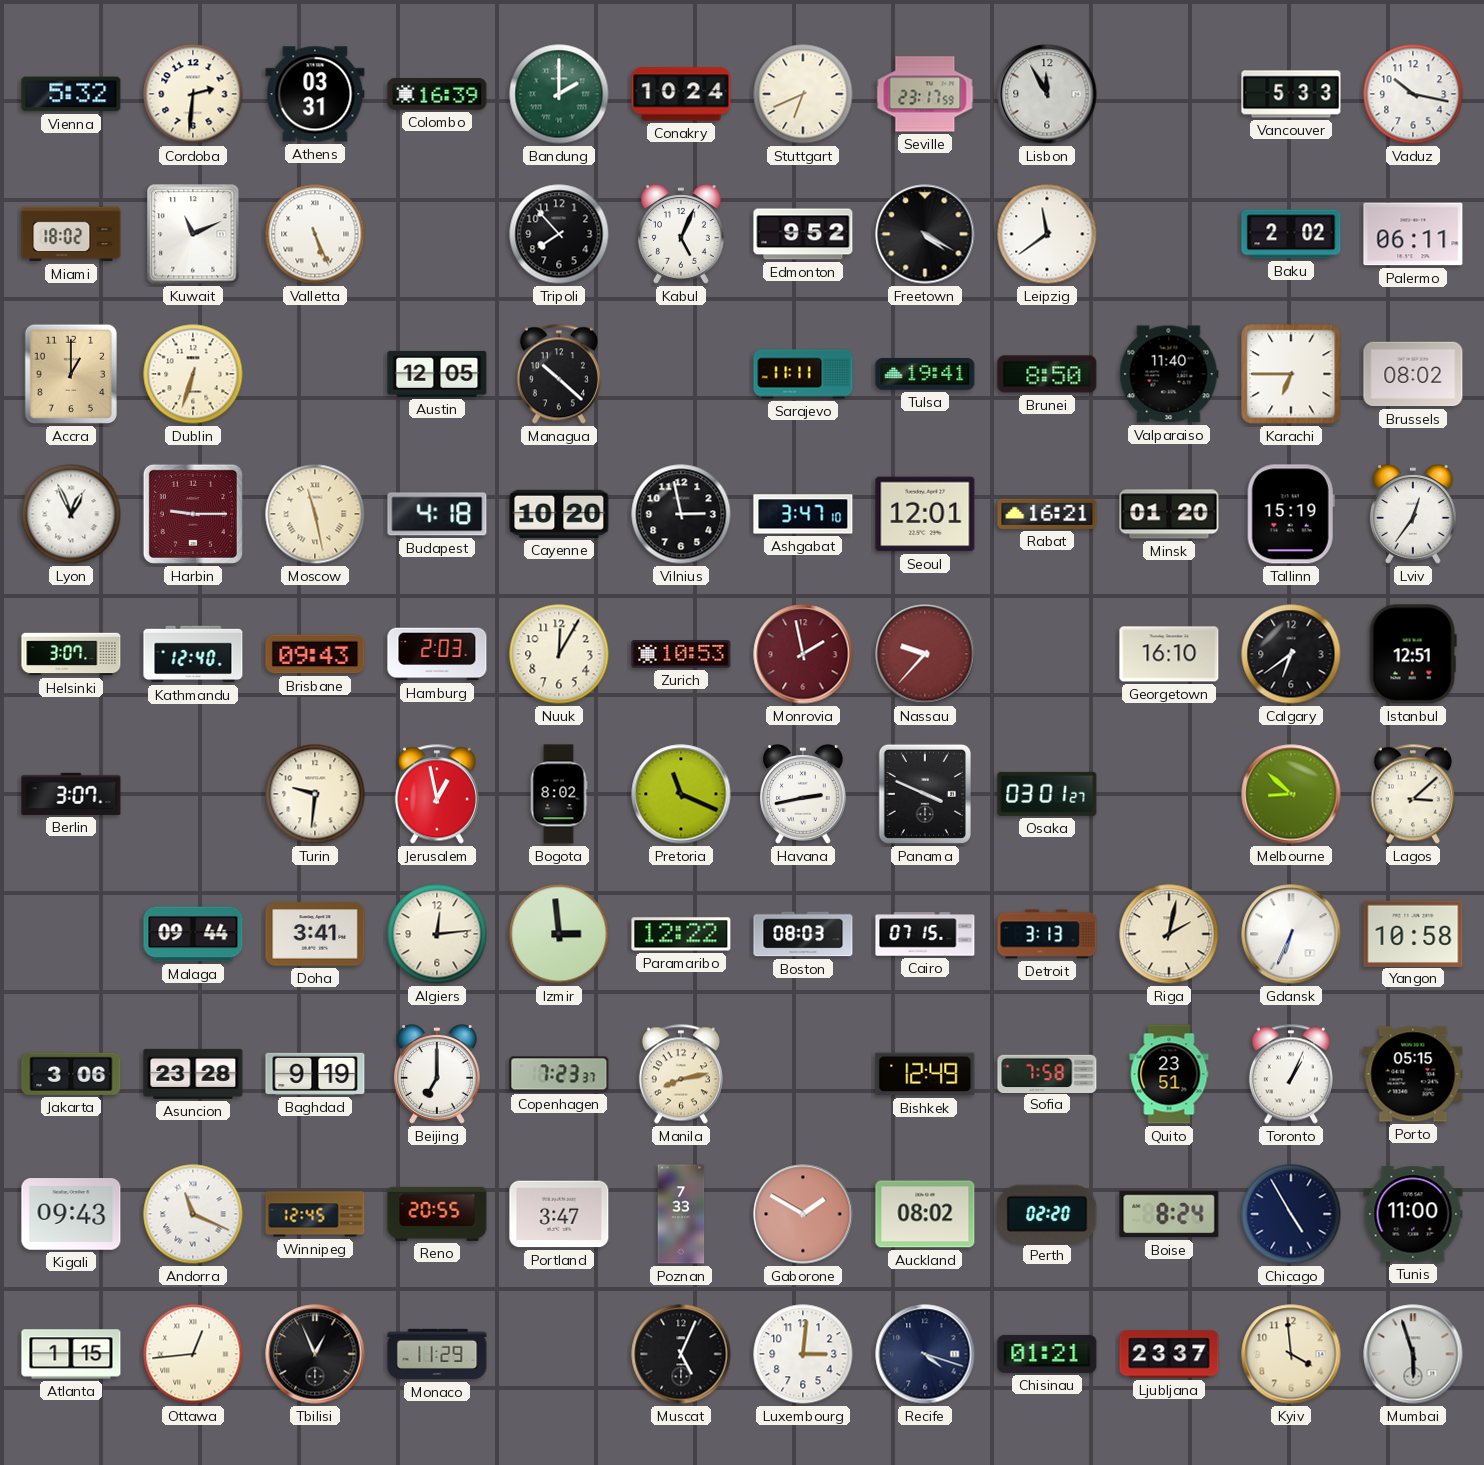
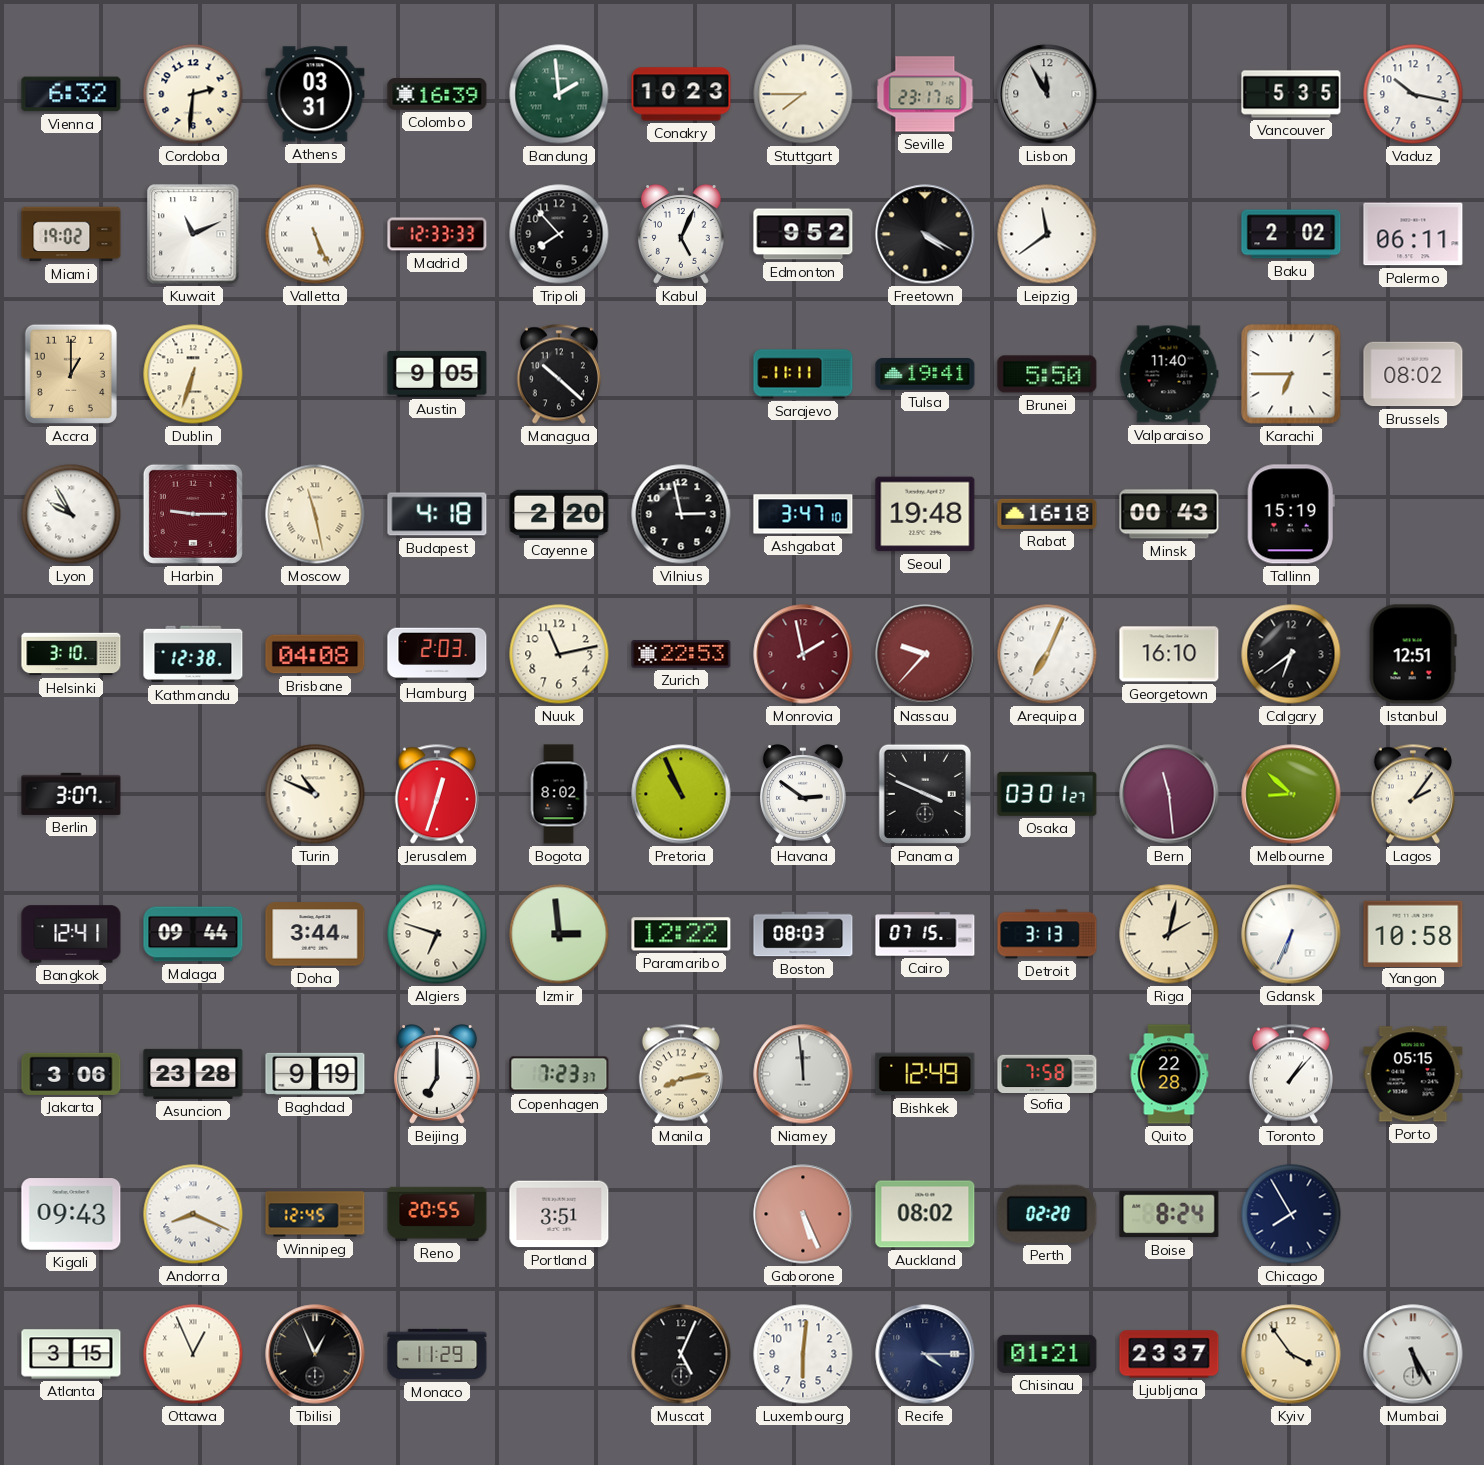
Vienna: 5:32 -> 6:32 (71, 94)
Bandung: 2:00 -> 1:59 (559, 94)
Conakry: 10:24 -> 10:23 (681, 94)
Stuttgart: 6:41 -> 7:45 (803, 94)
Seville: 23:17:59 -> 23:17:16 (925, 94)
Vancouver: 5:33 -> 5:35 (1291, 94)
Miami: 18:02 -> 19:02 (71, 234)
Madrid: none -> 12:33 (437, 234)
Austin: 12:05 -> 9:05 (437, 374)
Brunei: 8:50 -> 5:50 (1047, 374)
Lyon: 12:56 -> 9:55 (71, 514)
Cayenne: 10:20 -> 2:20 (559, 514)
Seoul: 12:01 -> 19:48 (925, 514)
Rabat: 16:21 -> 16:18 (1047, 514)
Minsk: 01:20 -> 00:43 (1169, 514)
Lviv: 12:36 -> none (1414, 514)
Helsinki: 3:07 -> 3:10 (71, 654)
Kathmandu: 12:40 -> 12:38 (193, 654)
Brisbane: 09:43 -> 04:08 (315, 654)
Nuuk: 12:05 -> 11:13 (559, 654)
Zurich: 10:53 -> 22:53 (681, 654)
Arequipa: none -> 7:04 (1047, 654)
Turin: 9:31 -> 10:49 (315, 794)
Jerusalem: 12:58 -> 12:33 (437, 794)
Pretoria: 11:19 -> 10:56 (681, 794)
Havana: 2:43 -> 2:51 (804, 794)
Bern: none -> 11:29 (1169, 794)
Lagos: 3:08 -> 2:06 (1413, 794)
Bangkok: none -> 12:41 (71, 934)
Doha: 3:41 -> 3:44 (315, 934)
Algiers: 12:14 -> 6:48 (437, 934)
Niamey: none -> 11:59 (803, 1074)
Quito: 23:51 -> 22:28 (1169, 1074)
Toronto: 1:04 -> 1:07 (1291, 1074)
Andorra: 11:19 -> 8:19 (193, 1214)
Portland: 3:47 -> 3:51 (559, 1214)
Poznan: 7:33 -> none (681, 1214)
Gaborone: 1:50 -> 5:26 (803, 1214)
Chicago: 4:55 -> 7:55 (1291, 1214)
Tunis: 11:00 -> none (1413, 1214)
Atlanta: 1:15 -> 3:15 (71, 1354)
Ottawa: 12:44 -> 12:56 (193, 1354)
Luxembourg: 3:01 -> 6:01 (803, 1354)
Recife: 4:18 -> 4:15 (925, 1354)
Kyiv: 3:59 -> 3:54 (1291, 1354)
Mumbai: 5:57 -> 5:25 (1413, 1354)
